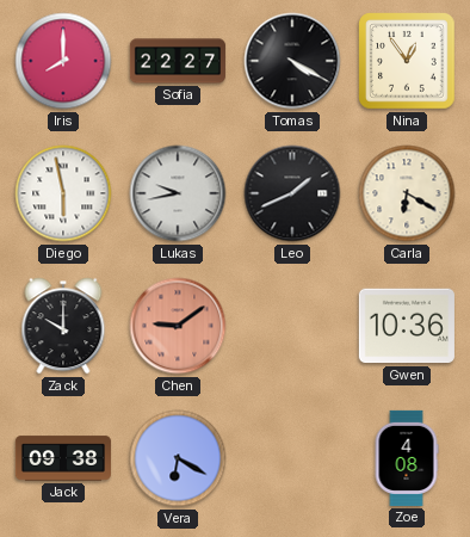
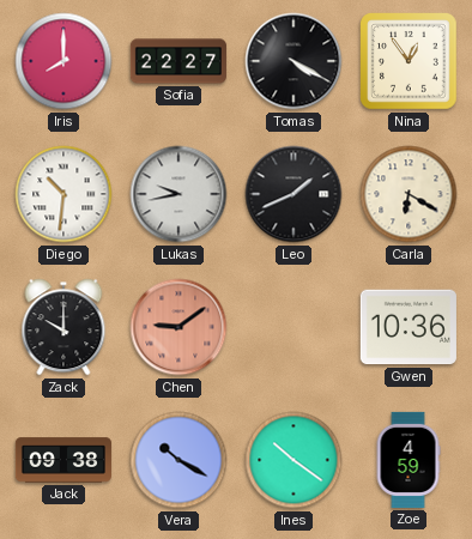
Diego: 5:58 -> 10:31 (63, 194)
Vera: 6:20 -> 10:20 (178, 460)
Ines: none -> 10:21 (294, 460)
Zoe: 4:08 -> 4:59 (409, 460)
